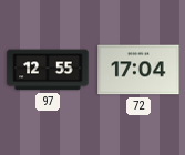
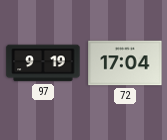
97: 12:55 -> 9:19 (43, 63)
